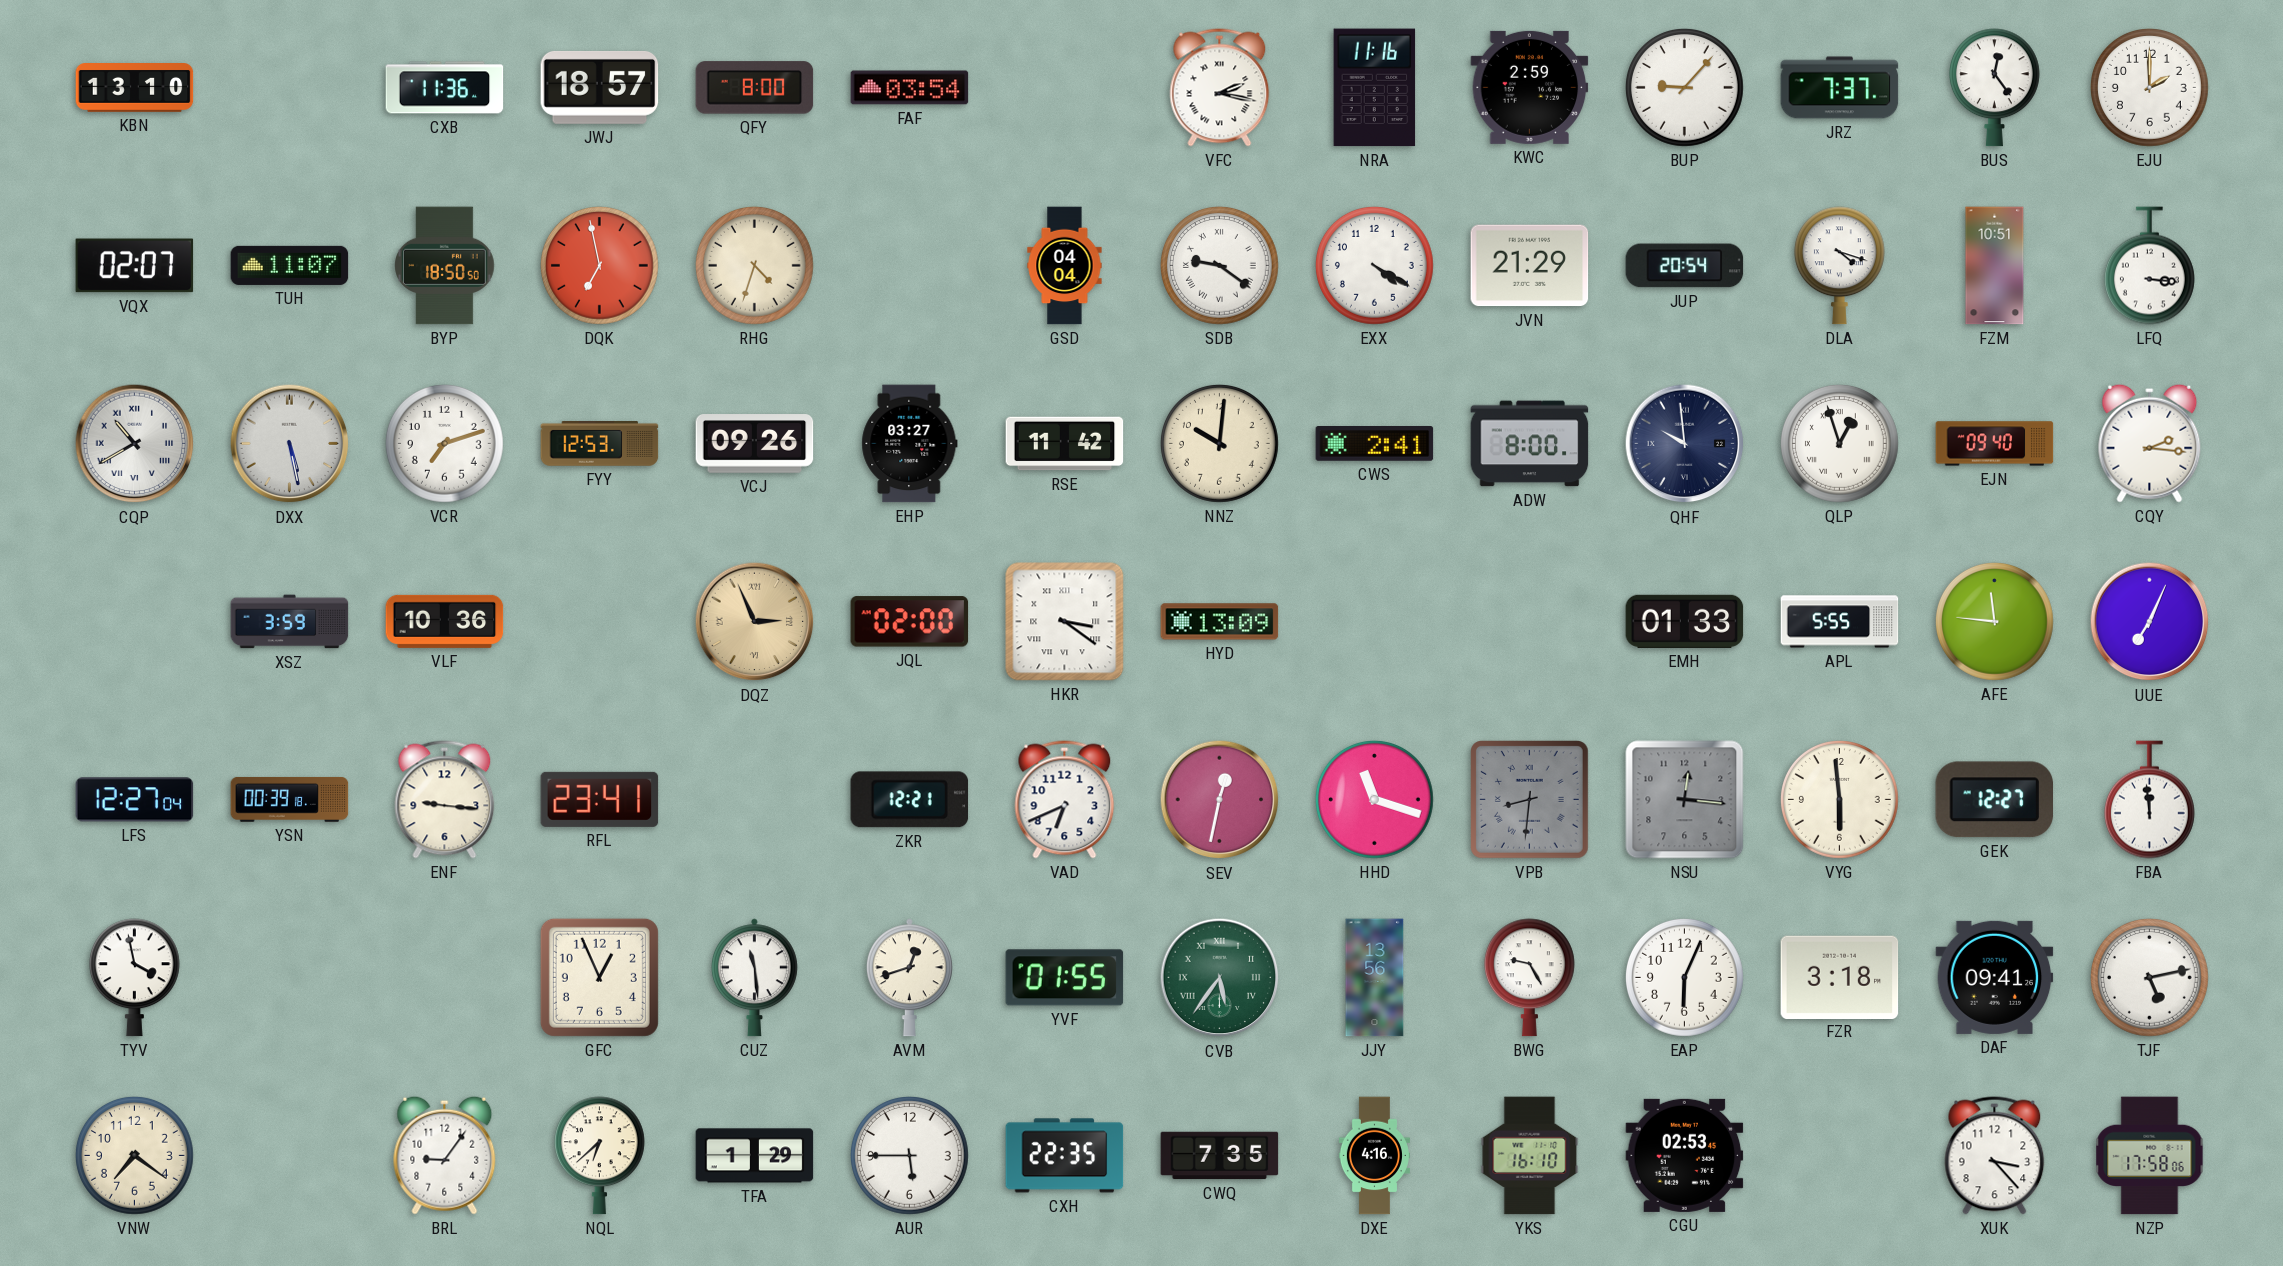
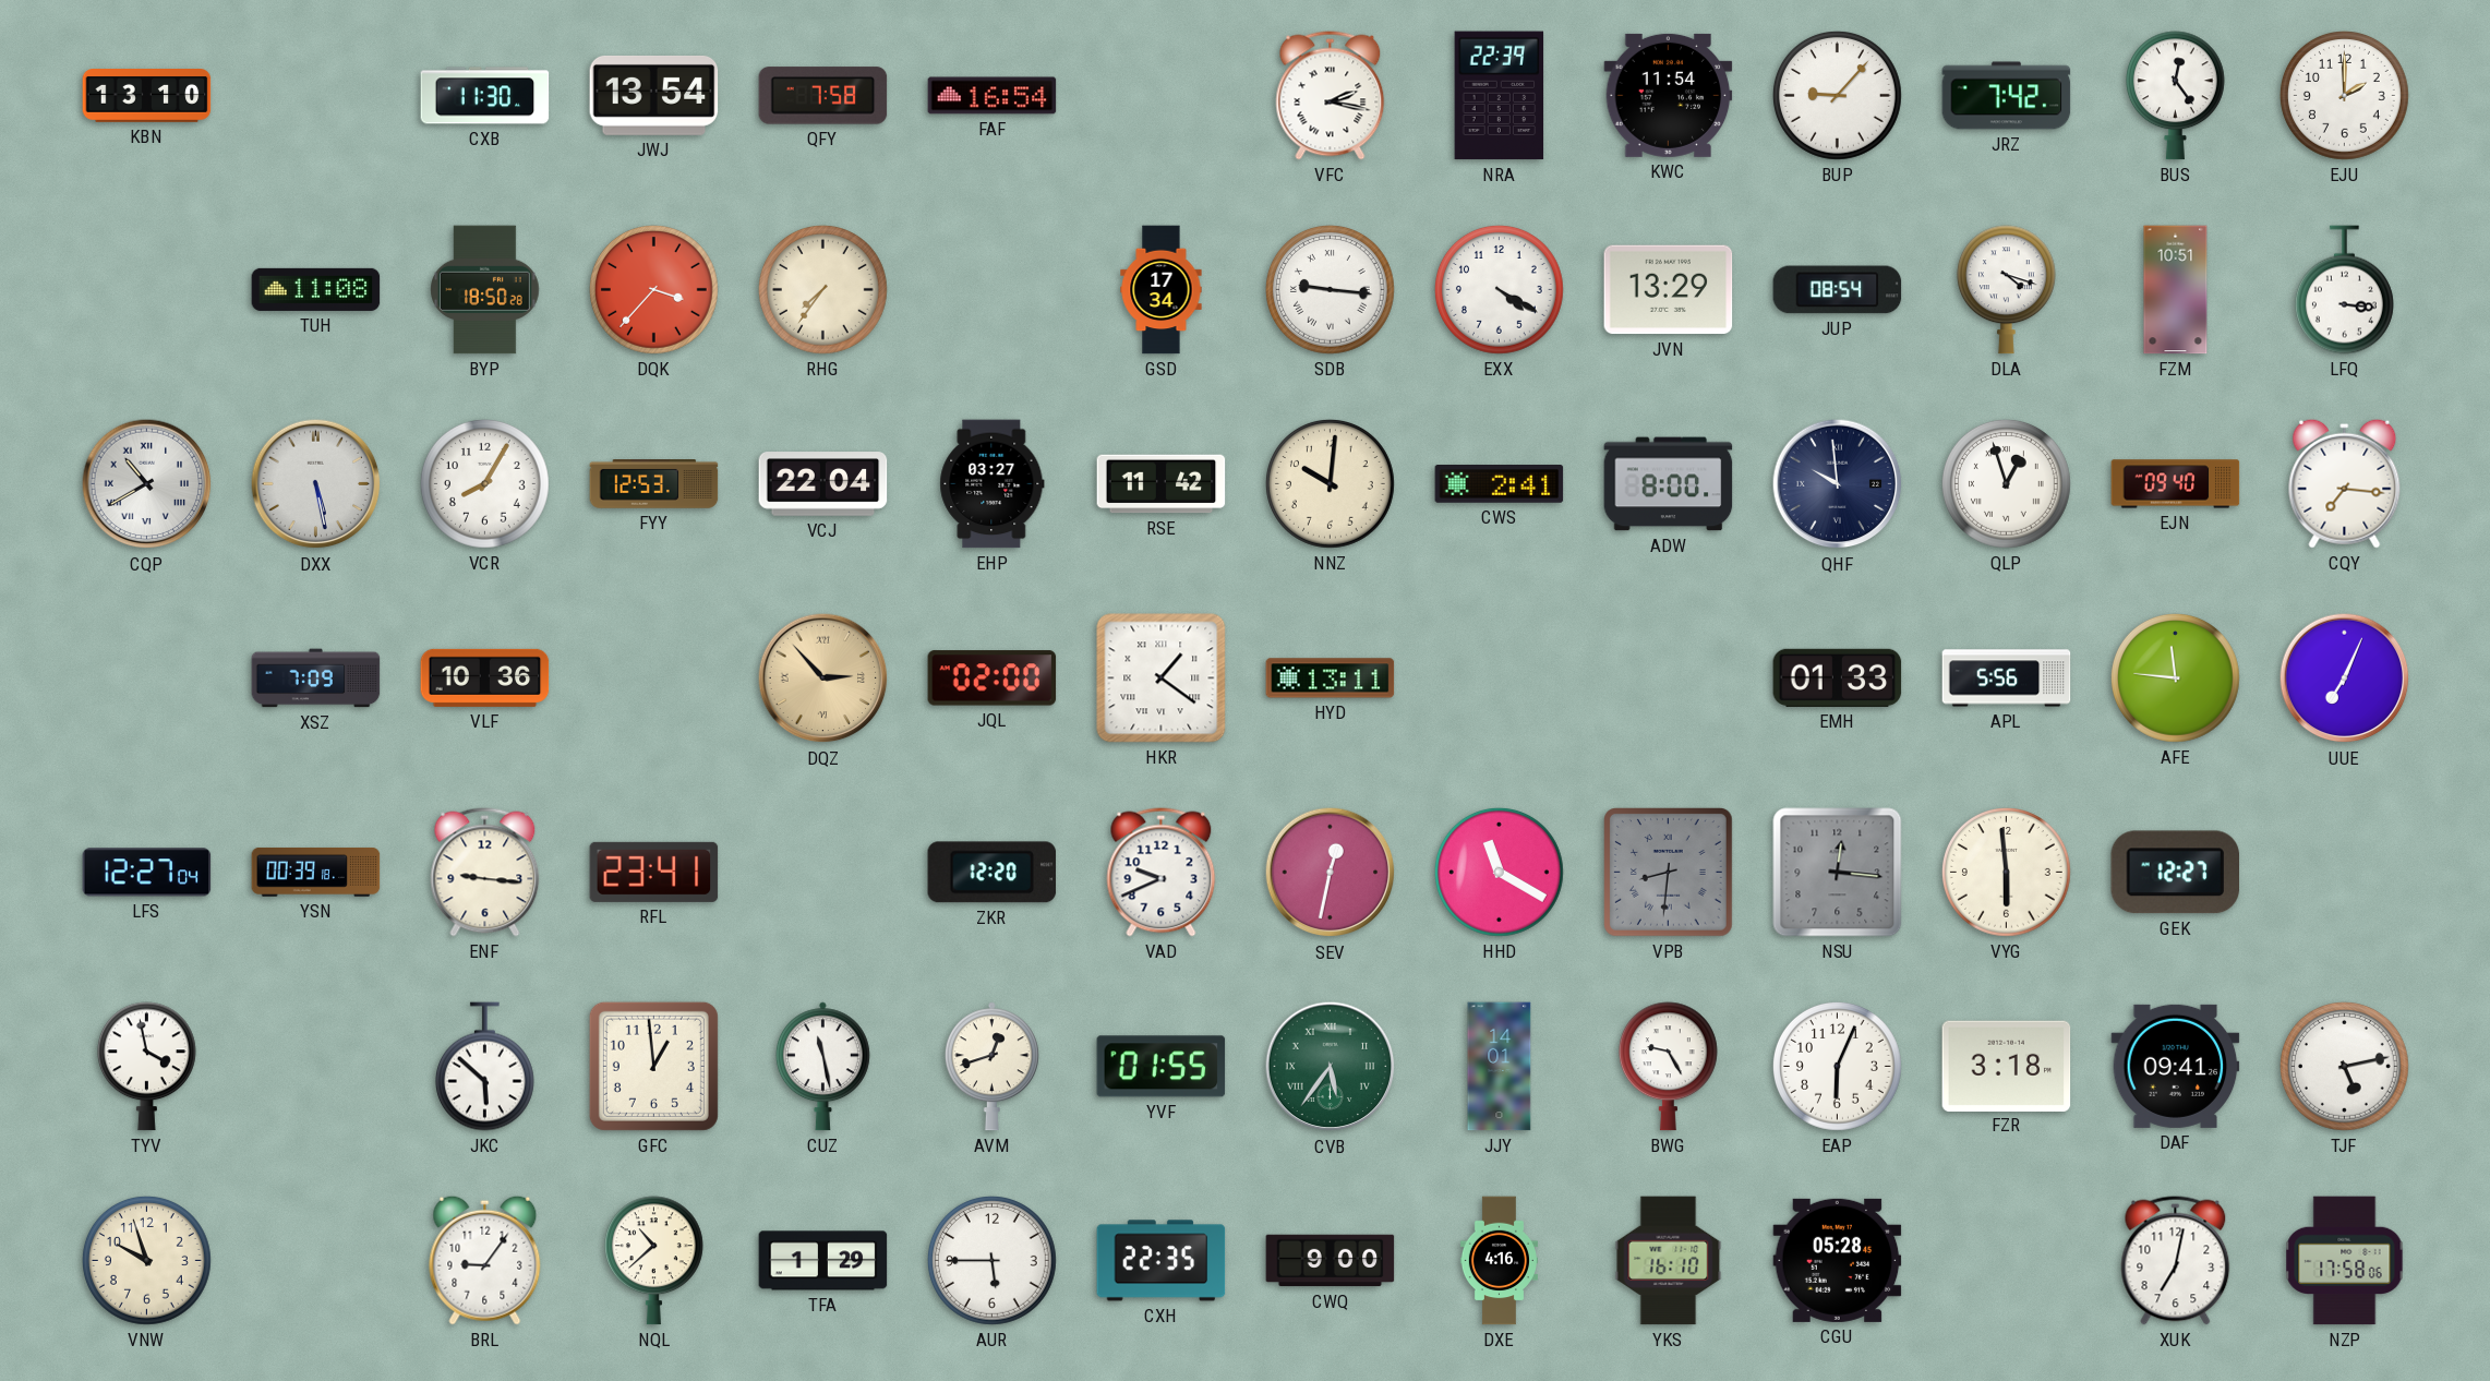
CXB: 11:36 -> 11:30 (485, 96)
JWJ: 18:57 -> 13:54 (654, 95)
QFY: 8:00 -> 7:58 (823, 96)
FAF: 03:54 -> 16:54 (993, 96)
NRA: 11:16 -> 22:39 (1500, 96)
KWC: 2:59 -> 11:54 (1669, 95)
JRZ: 7:37 -> 7:42 (2007, 96)
VQX: 02:07 -> none (135, 266)
TUH: 11:07 -> 11:08 (316, 289)
BYP: 18:50:50 -> 18:50:28 (485, 290)
DQK: 6:58 -> 3:37 (654, 290)
RHG: 4:33 -> 7:36 (823, 290)
GSD: 04:04 -> 17:34 (1162, 290)
SDB: 9:21 -> 9:16 (1331, 290)
JVN: 21:29 -> 13:29 (1669, 290)
JUP: 20:54 -> 08:54 (1838, 290)
VCR: 7:12 -> 8:05 (485, 484)
VCJ: 09:26 -> 22:04 (823, 484)
CQY: 2:16 -> 7:16 (2345, 483)
XSZ: 3:59 -> 7:09 (316, 679)
DQZ: 2:56 -> 2:53 (823, 679)
HKR: 3:21 -> 1:21 (1162, 679)
HYD: 13:09 -> 13:11 (1331, 679)
APL: 5:55 -> 5:56 (2007, 679)
ZKR: 12:21 -> 12:20 (993, 873)
VAD: 6:41 -> 9:41 (1162, 873)
HHD: 11:18 -> 11:20 (1500, 873)
FBA: 11:59 -> none (2149, 800)
JKC: none -> 5:52 (484, 1067)
GFC: 12:56 -> 12:59 (653, 1066)
CUZ: 11:29 -> 11:28 (822, 1067)
JJY: 13:56 -> 14:01 (1500, 1067)
VNW: 7:21 -> 9:57 (147, 1261)
NQL: 6:38 -> 10:38 (653, 1261)
CWQ: 7:35 -> 9:00 (1331, 1261)
CGU: 02:53 -> 05:28 (1838, 1260)
XUK: 3:23 -> 7:02 (2176, 1261)
